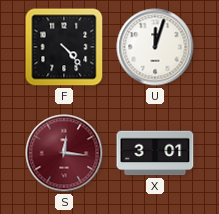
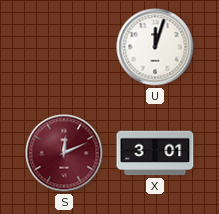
F: 4:23 -> none (64, 47)
S: 12:16 -> 12:11 (64, 153)
